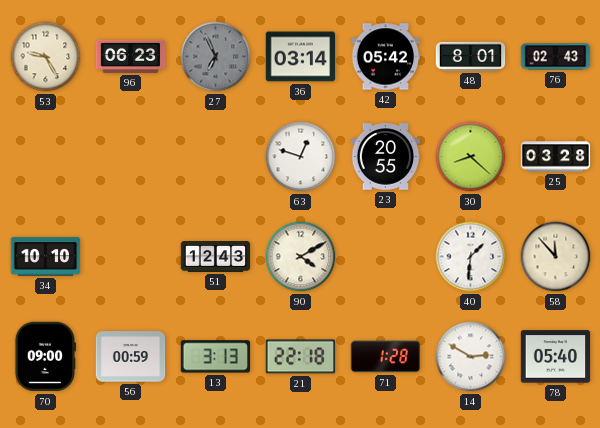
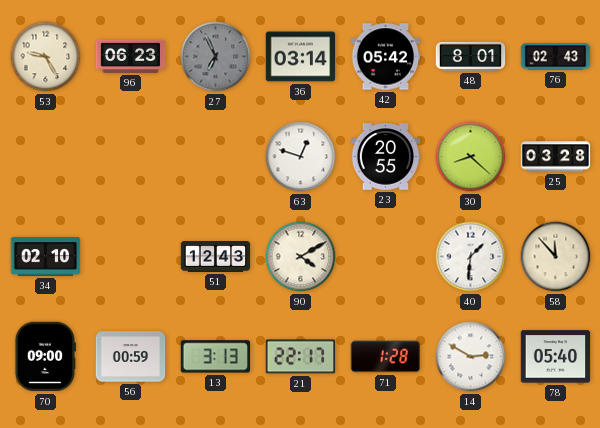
34: 10:10 -> 02:10 (46, 257)
21: 22:18 -> 22:17 (301, 357)
